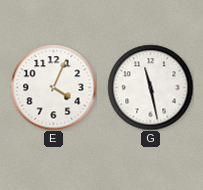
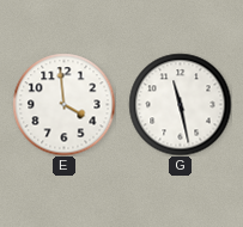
E: 4:04 -> 3:59 (63, 104)
